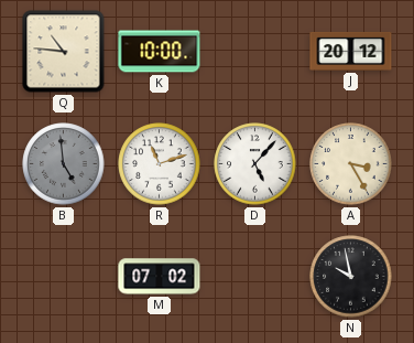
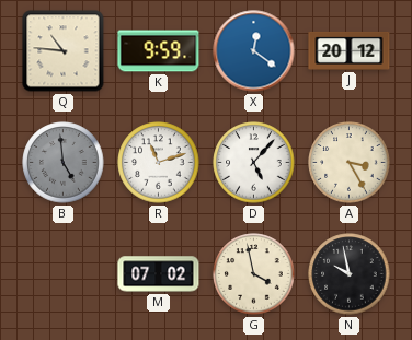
K: 10:00 -> 9:59 (159, 51)
X: none -> 12:21 (254, 51)
G: none -> 3:58 (254, 274)
